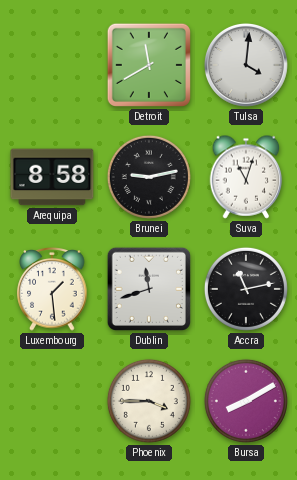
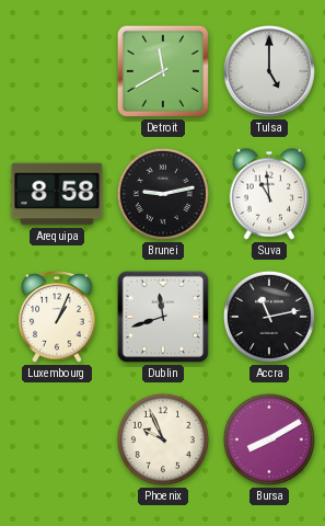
Tulsa: 4:01 -> 5:00 (269, 71)
Suva: 11:03 -> 10:59 (269, 194)
Luxembourg: 1:29 -> 1:04 (57, 317)
Phoenix: 3:45 -> 9:56 (163, 439)
